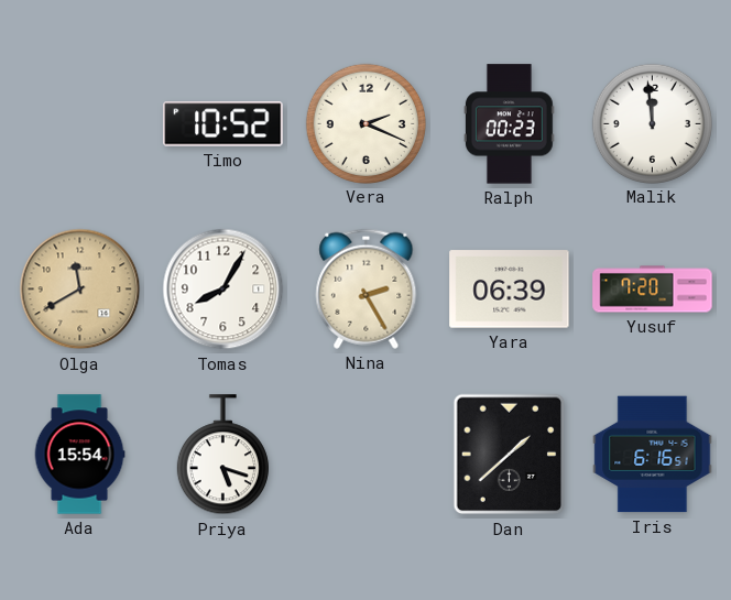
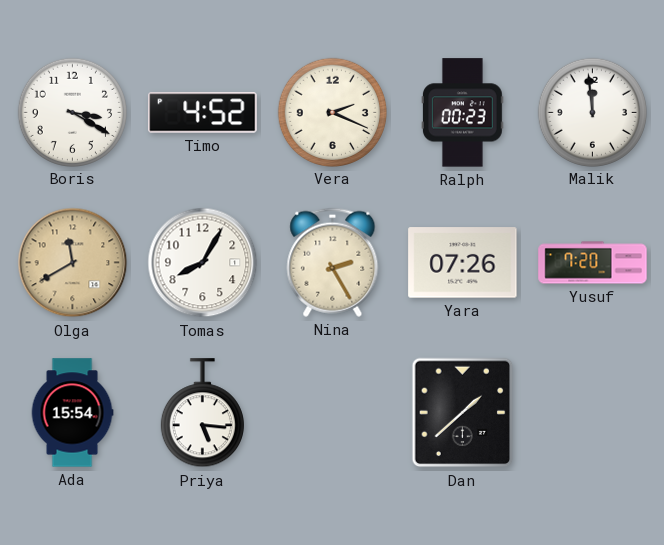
Boris: none -> 3:20 (72, 112)
Timo: 10:52 -> 4:52 (203, 113)
Yara: 06:39 -> 07:26 (463, 263)
Priya: 5:18 -> 5:16 (202, 413)
Iris: 6:16 -> none (653, 455)
